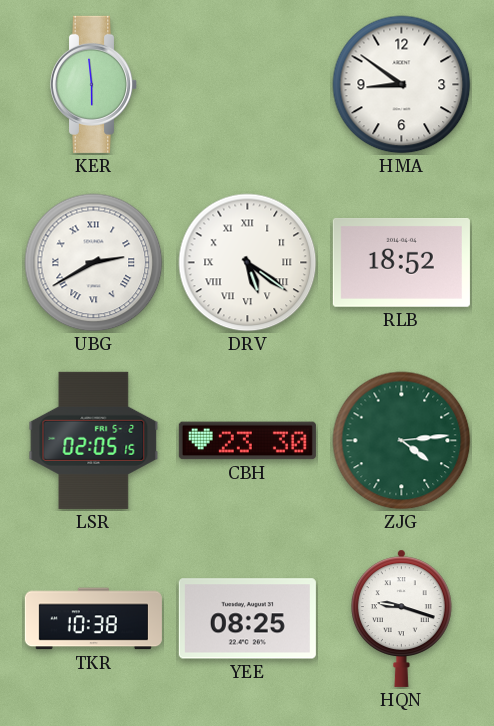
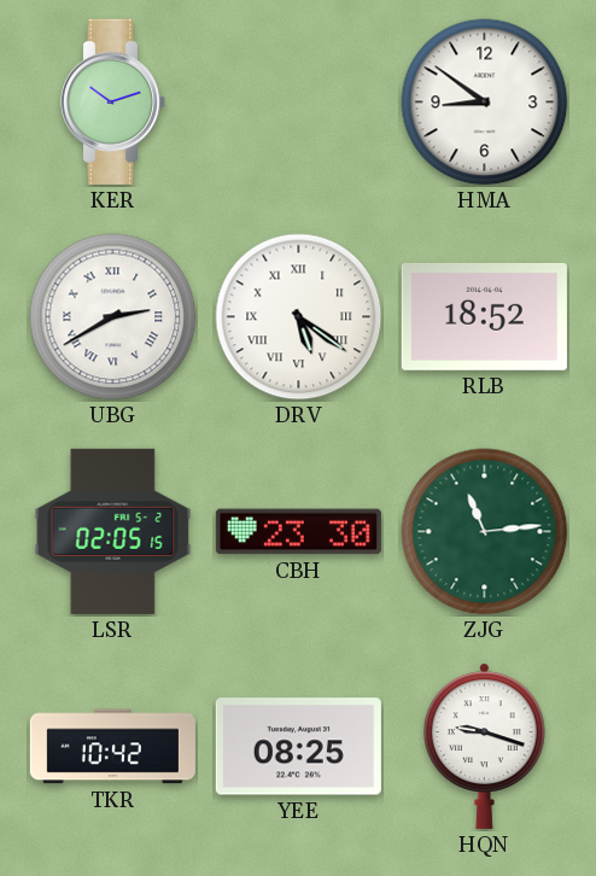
KER: 5:59 -> 10:12 (113, 101)
ZJG: 4:14 -> 11:14 (485, 532)
TKR: 10:38 -> 10:42 (112, 747)
